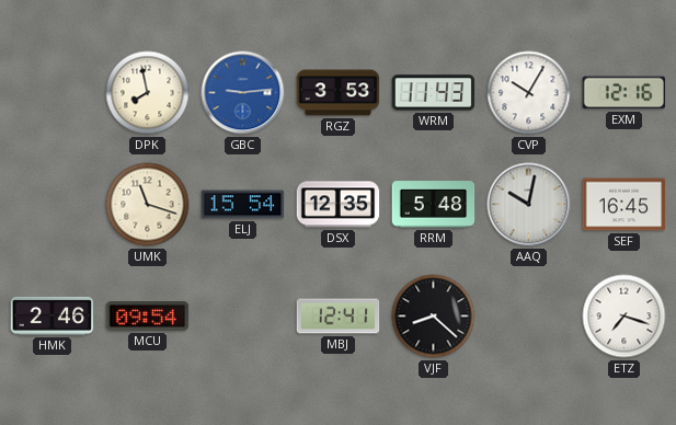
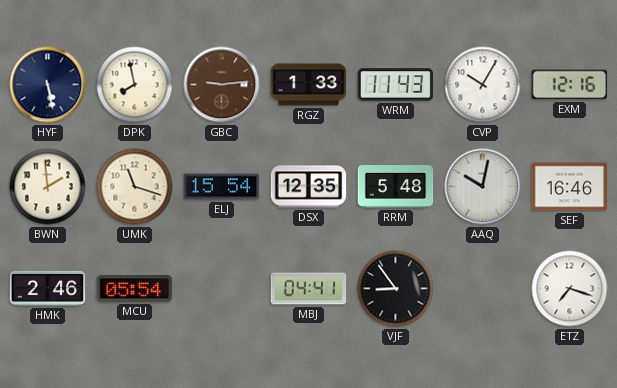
HYF: none -> 5:28 (48, 85)
GBC dial: blue -> brown (222, 85)
RGZ: 3:53 -> 1:33 (309, 85)
BWN: none -> 1:59 (48, 187)
SEF: 16:45 -> 16:46 (570, 187)
MCU: 09:54 -> 05:54 (135, 289)
MBJ: 12:41 -> 04:41 (309, 289)
VJF: 8:22 -> 8:54 (396, 289)
